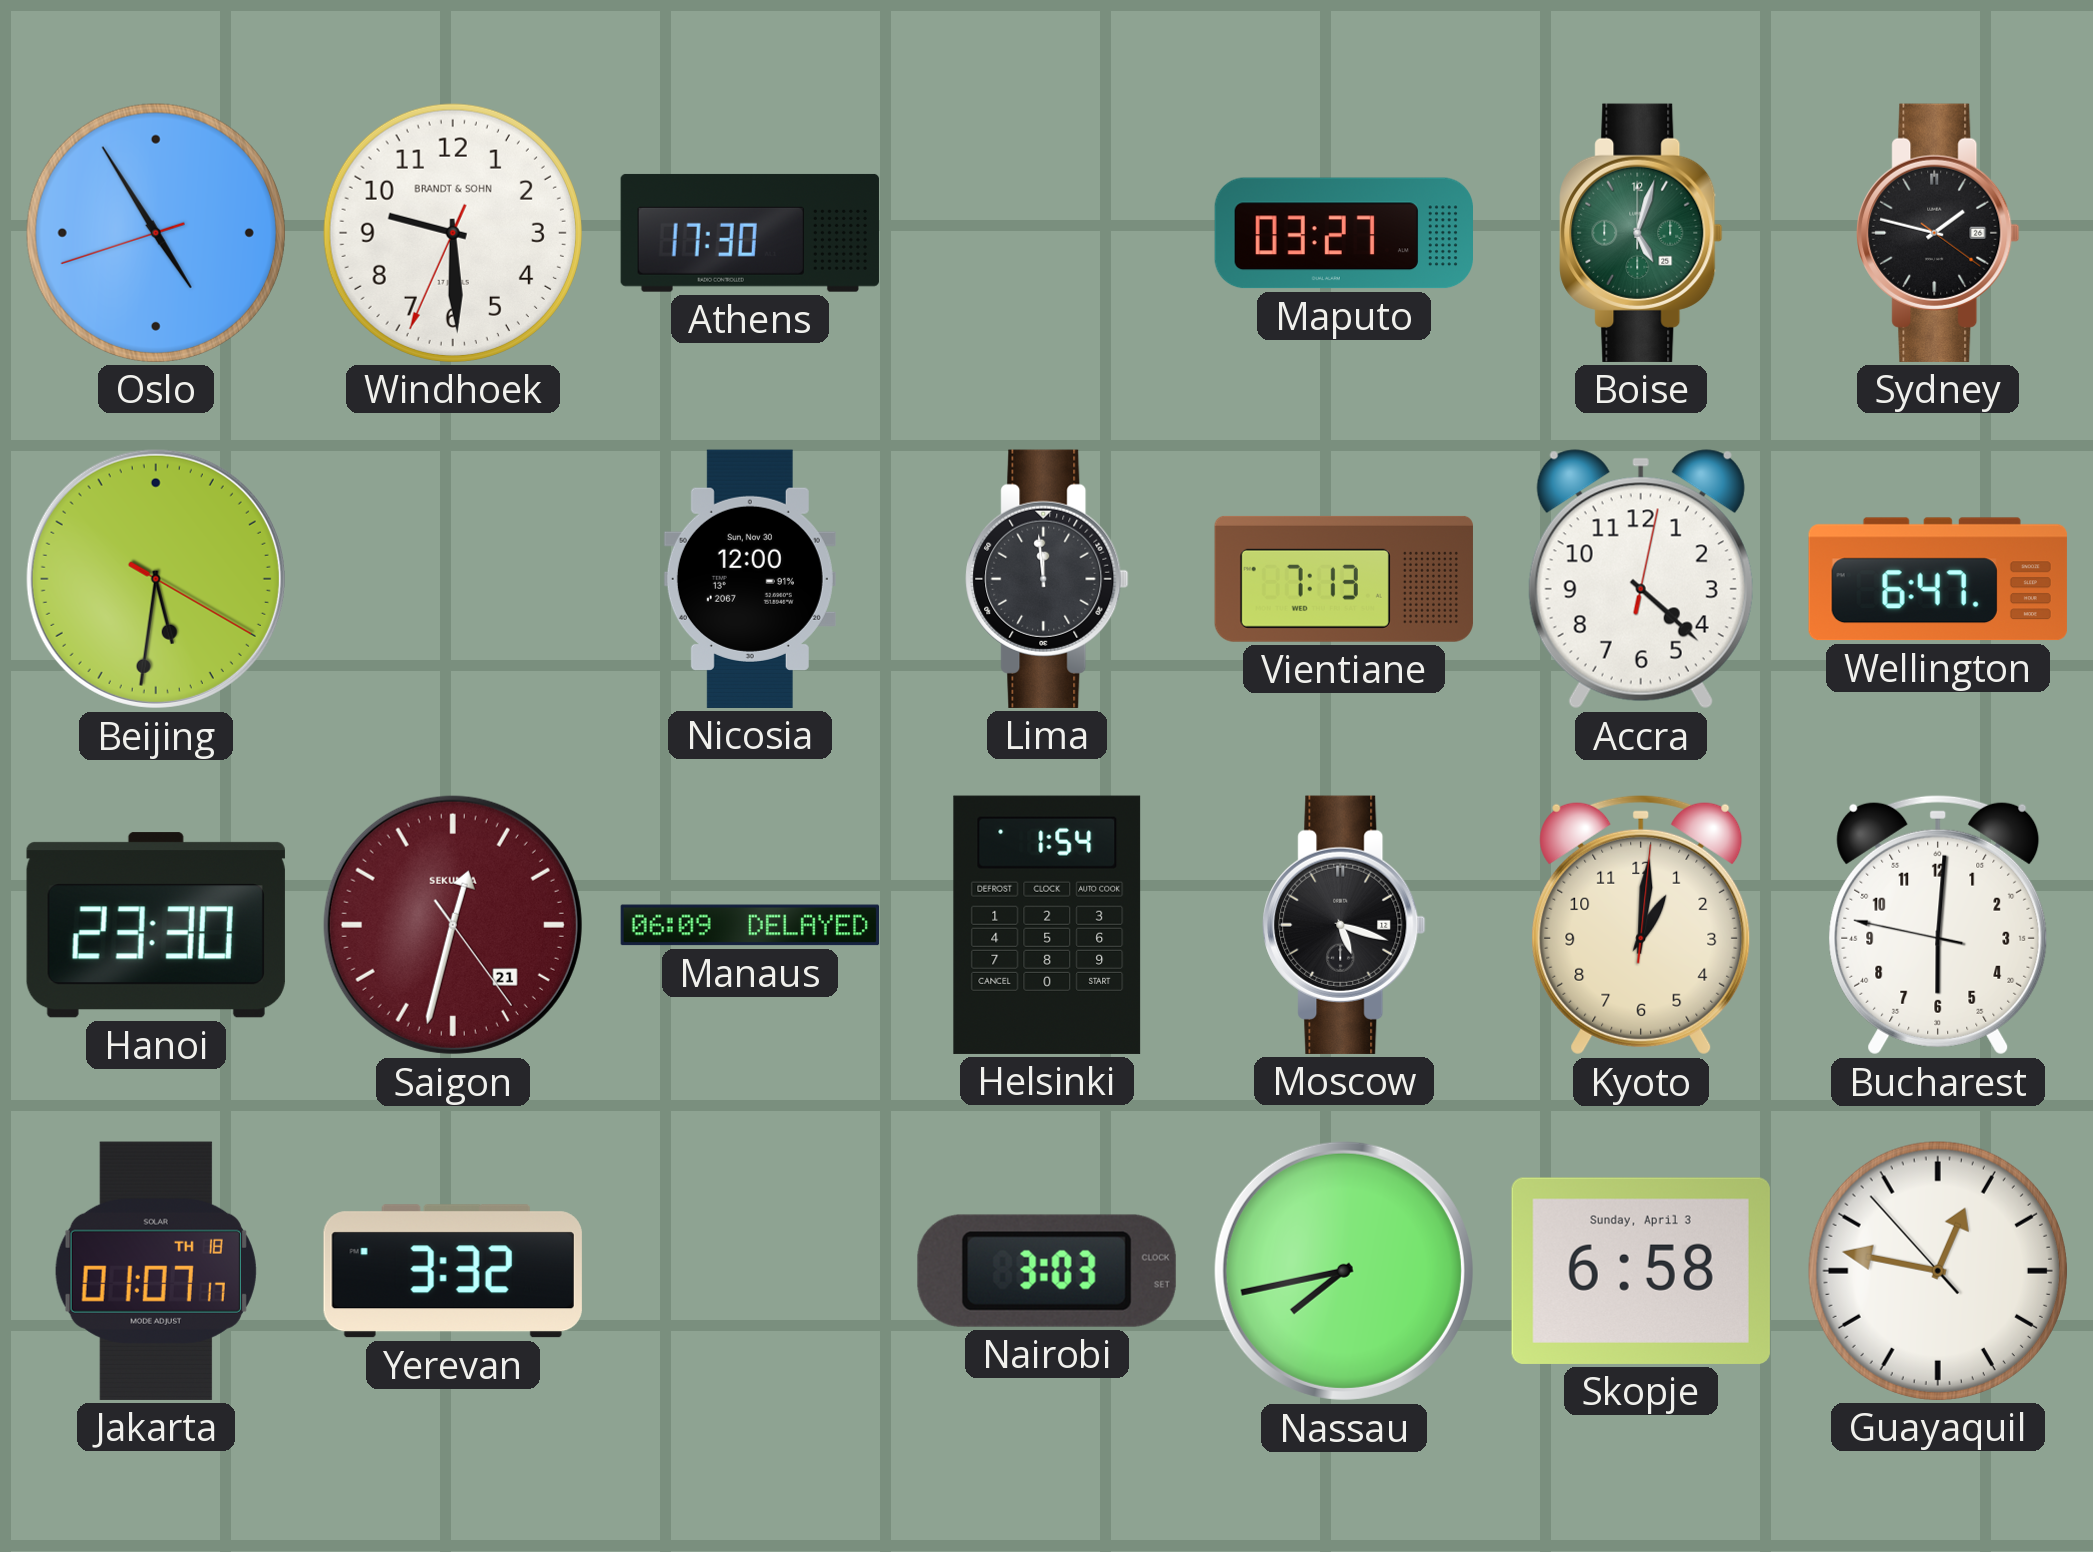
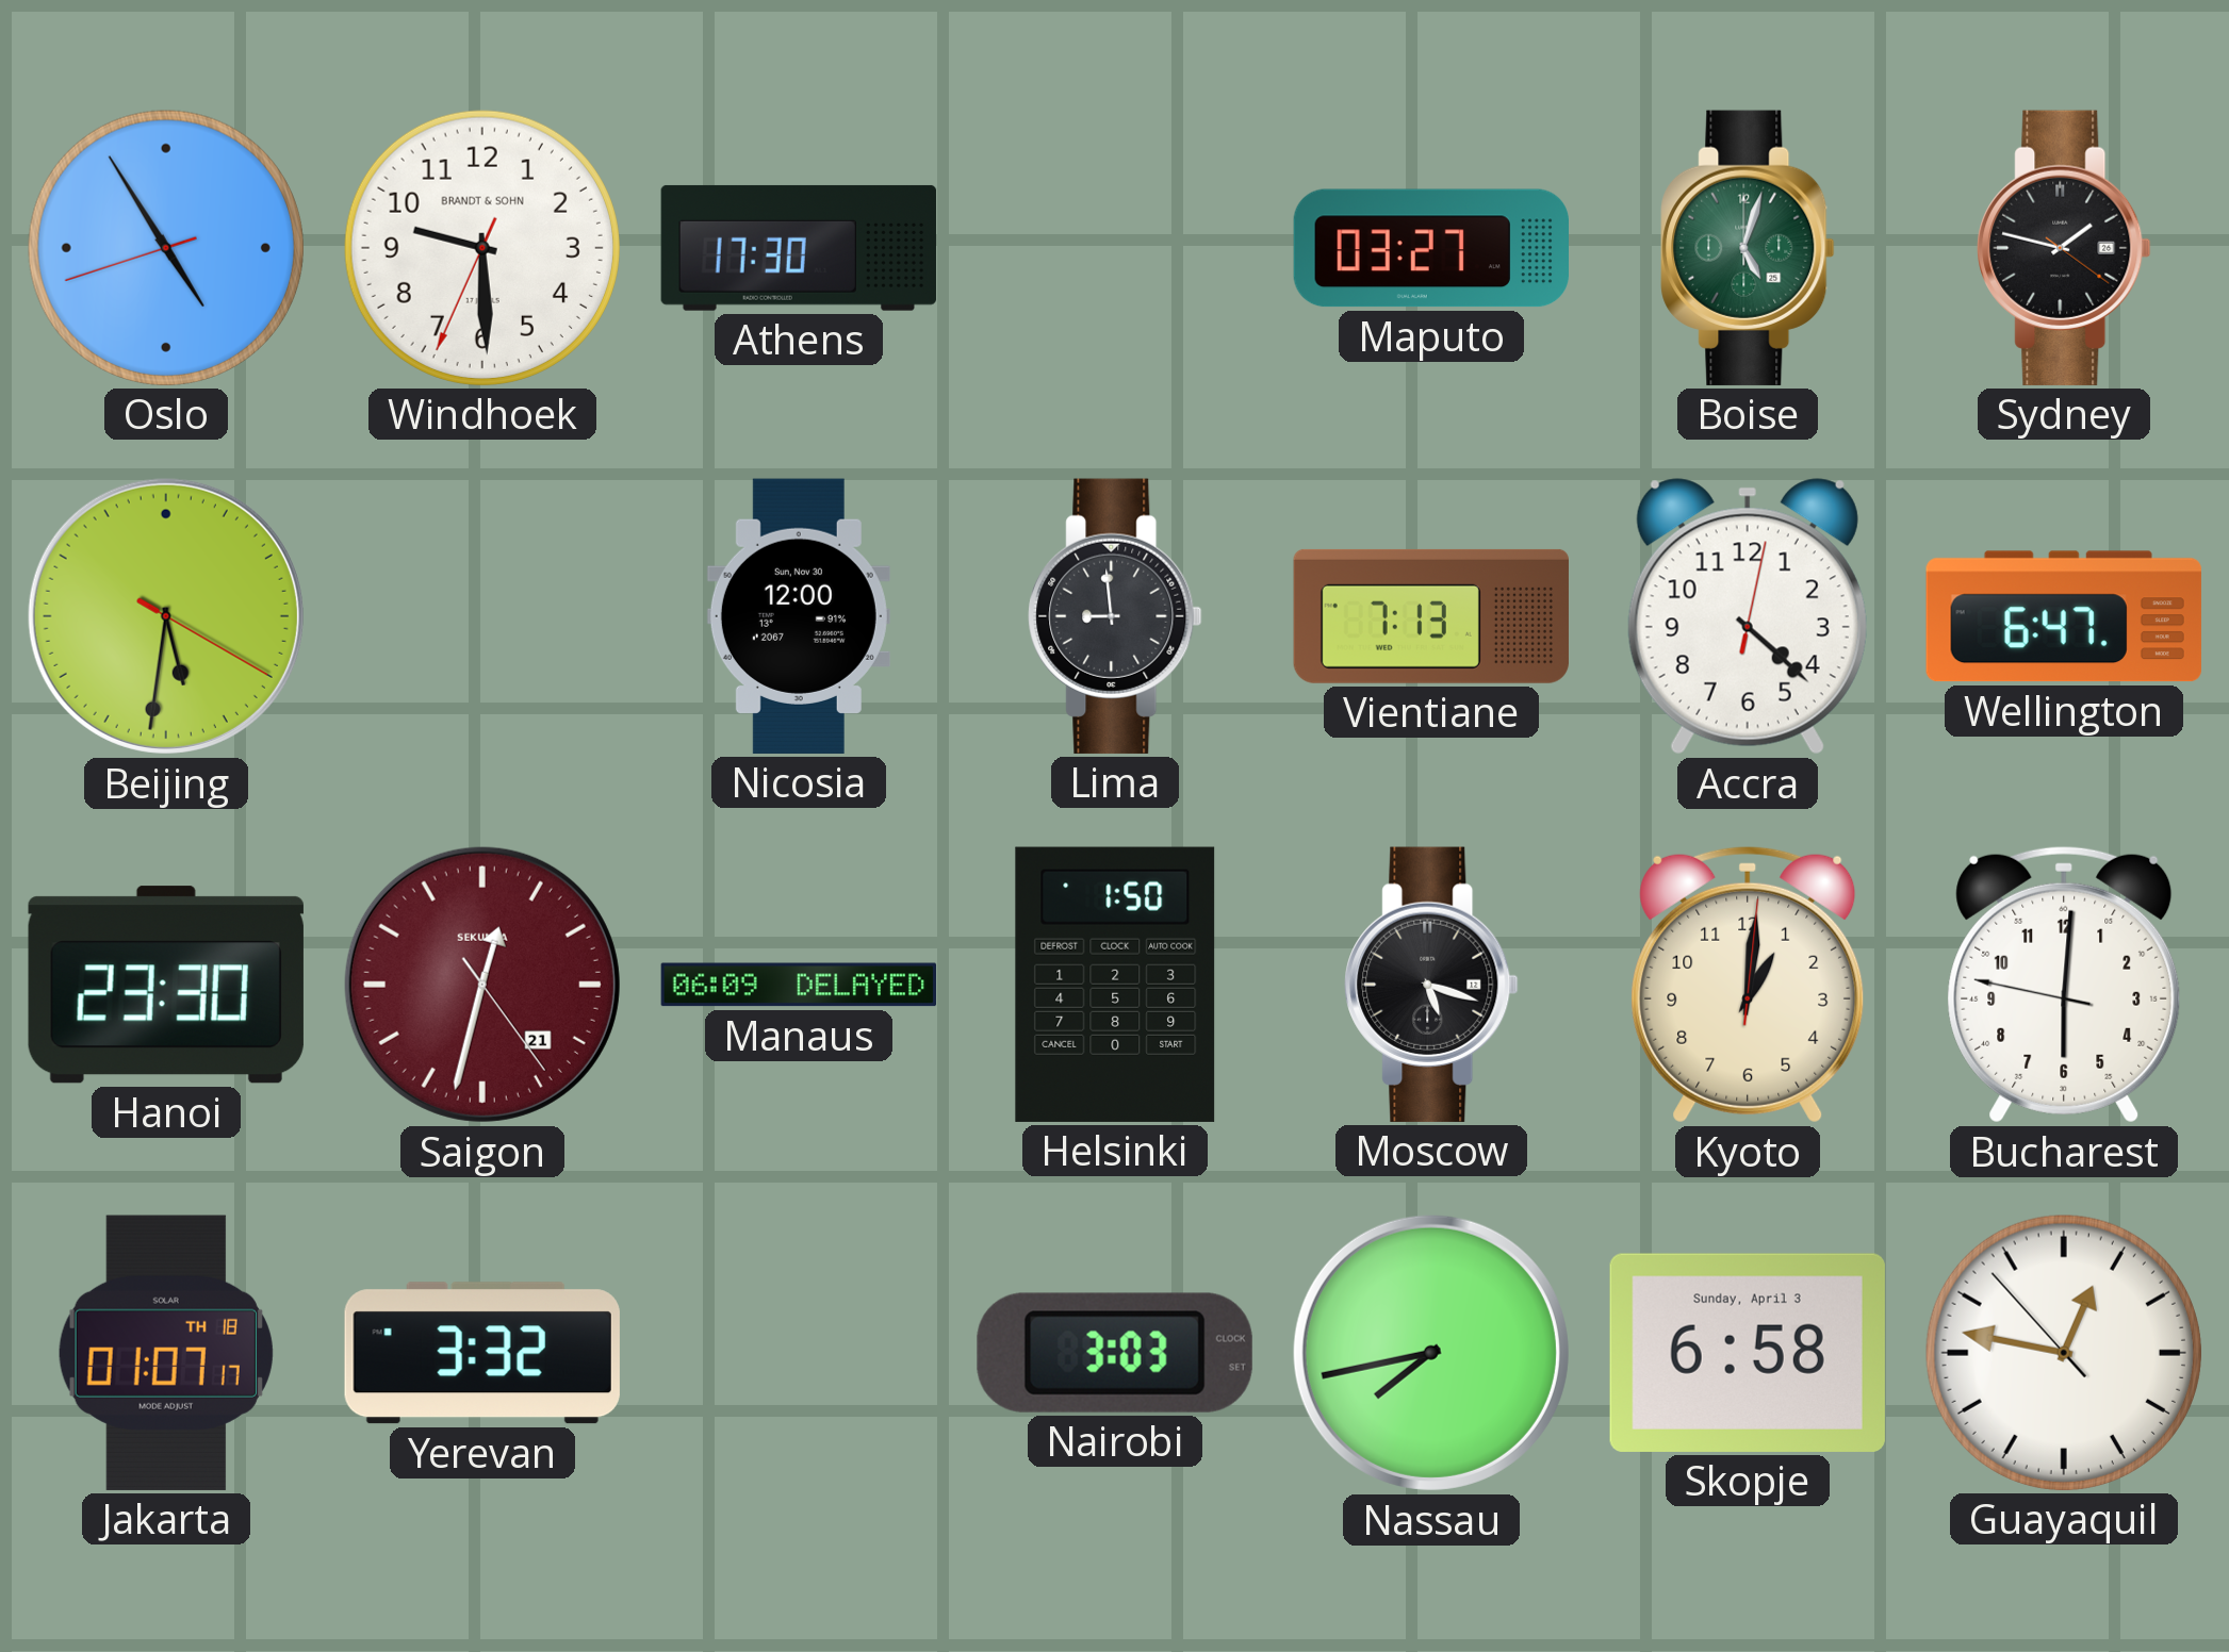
Lima: 11:59 -> 8:59 (1115, 616)
Helsinki: 1:54 -> 1:50 (1115, 985)
